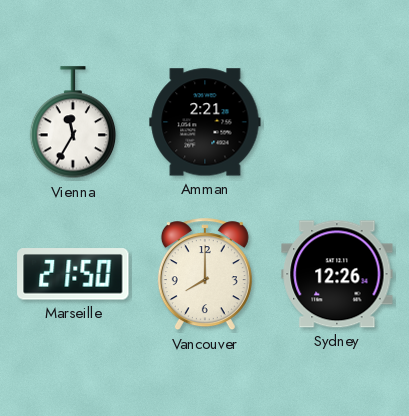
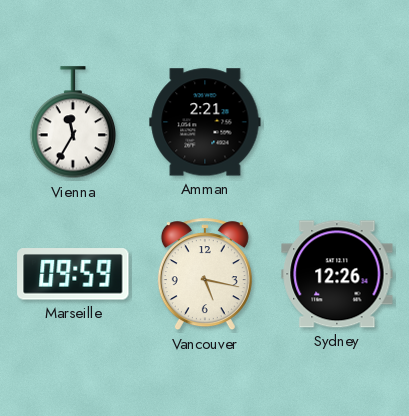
Marseille: 21:50 -> 09:59 (73, 274)
Vancouver: 8:00 -> 5:17 (205, 275)
